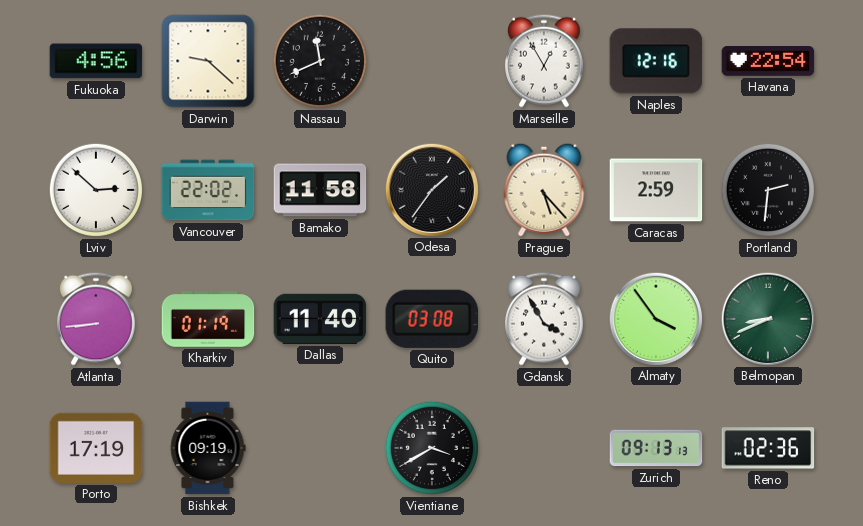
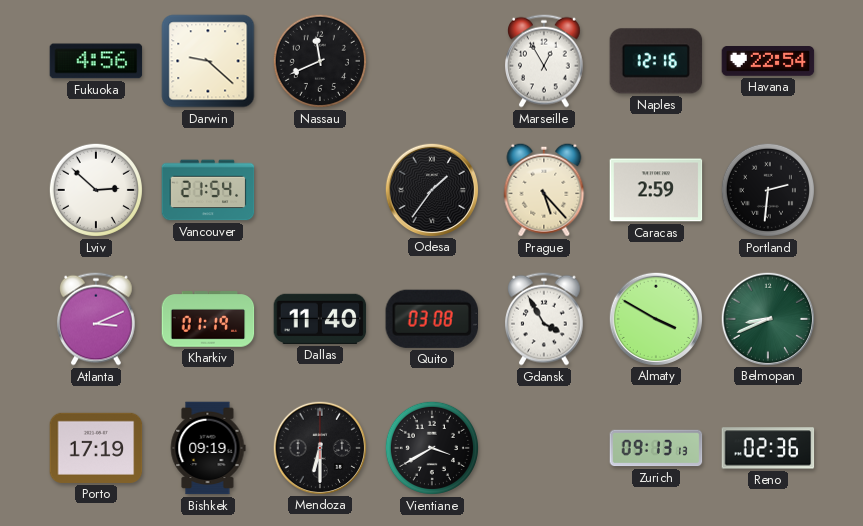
Vancouver: 22:02 -> 21:54 (208, 190)
Bamako: 11:58 -> none (320, 190)
Atlanta: 8:44 -> 3:11 (97, 319)
Almaty: 3:54 -> 3:50 (655, 318)
Mendoza: none -> 6:30 (319, 447)
